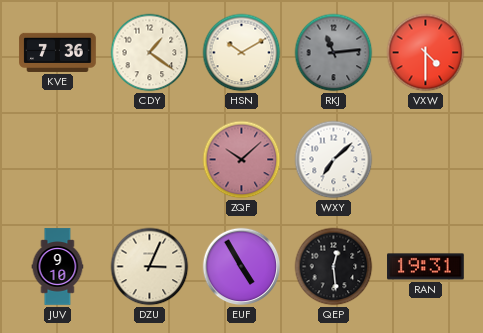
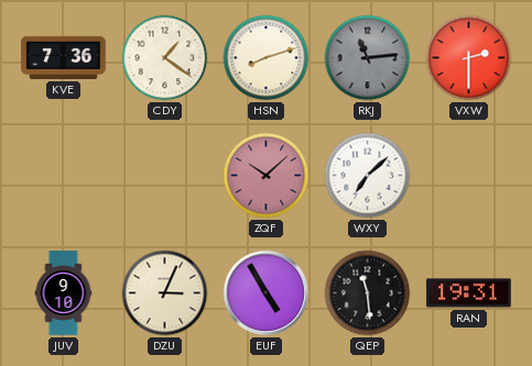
HSN: 10:10 -> 8:12 (267, 58)
VXW: 4:30 -> 2:30 (469, 58)
QEP: 12:29 -> 11:29 (368, 293)
